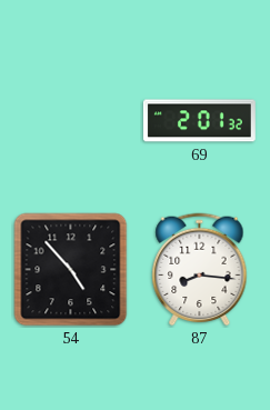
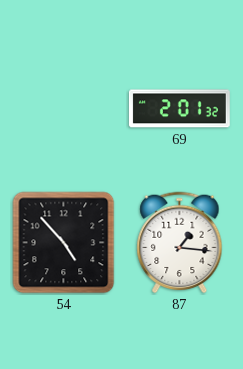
87: 8:16 -> 1:16 (180, 243)
